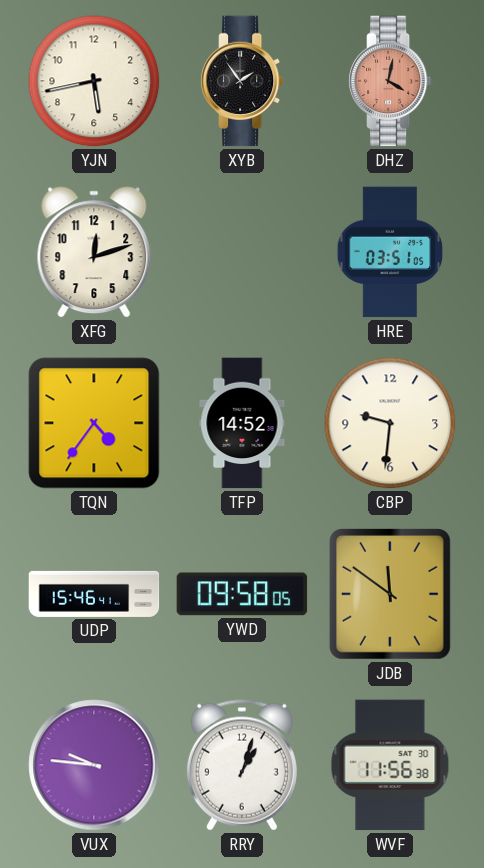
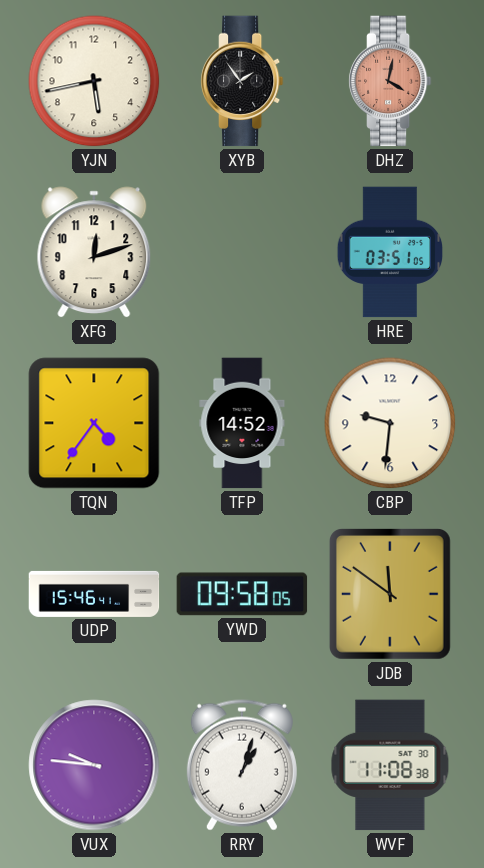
WVF: 11:56 -> 11:08 (390, 765)
